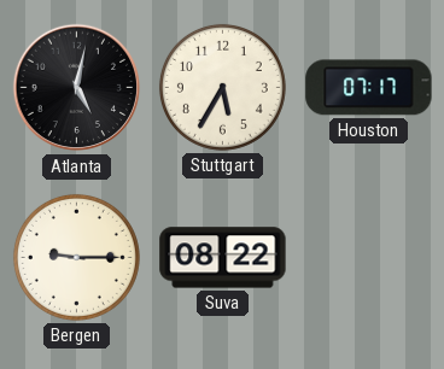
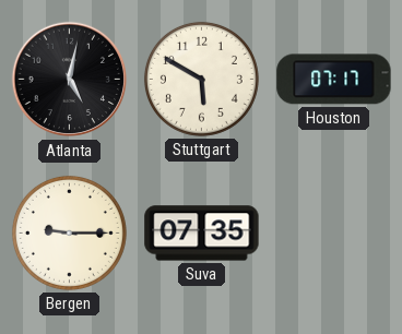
Stuttgart: 5:35 -> 5:50 (201, 79)
Suva: 08:22 -> 07:35 (202, 234)
